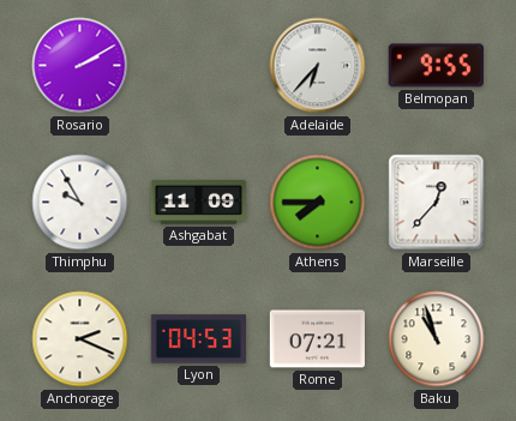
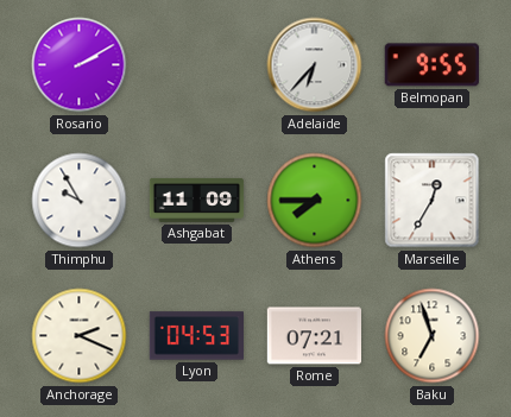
Marseille: 12:37 -> 12:35 (433, 201)
Baku: 10:57 -> 6:57 (433, 336)
